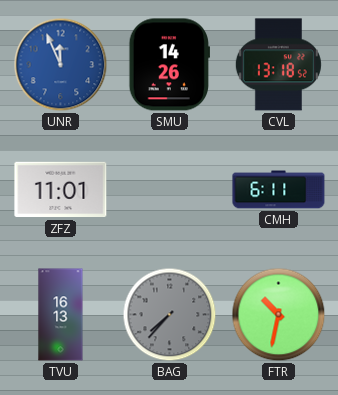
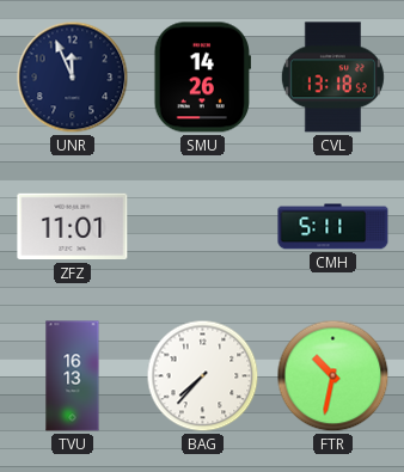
UNR dial: blue -> navy (73, 78)
CMH: 6:11 -> 5:11 (333, 227)
BAG dial: grey -> white (203, 376)
